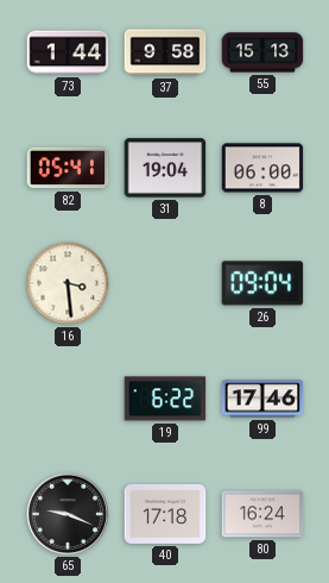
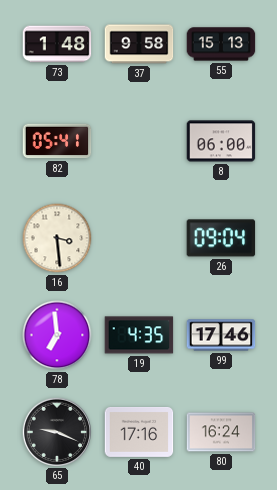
73: 1:44 -> 1:48 (57, 44)
31: 19:04 -> none (165, 168)
78: none -> 6:59 (57, 335)
19: 6:22 -> 4:35 (139, 335)
40: 17:18 -> 17:16 (139, 432)
